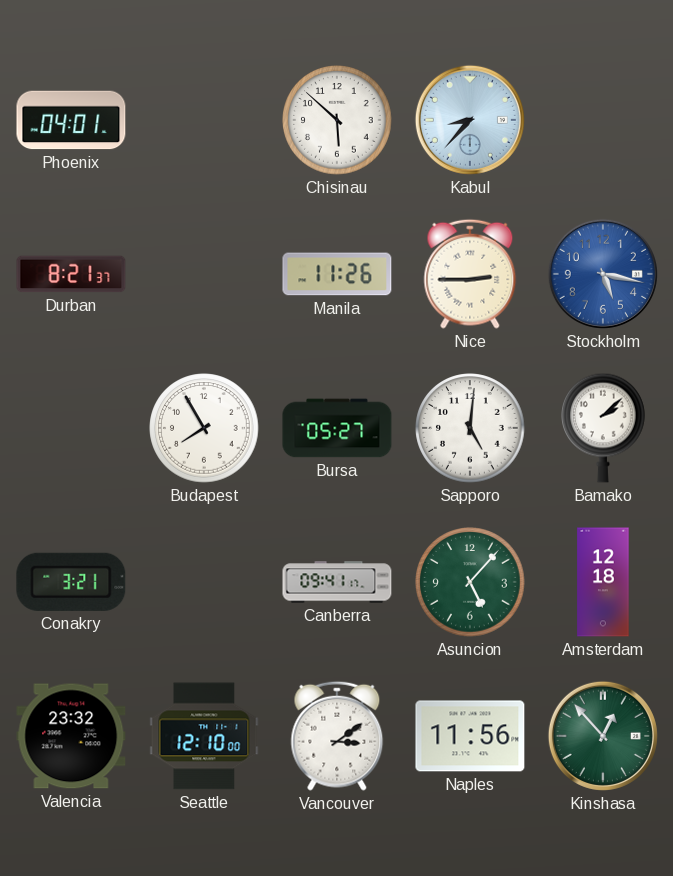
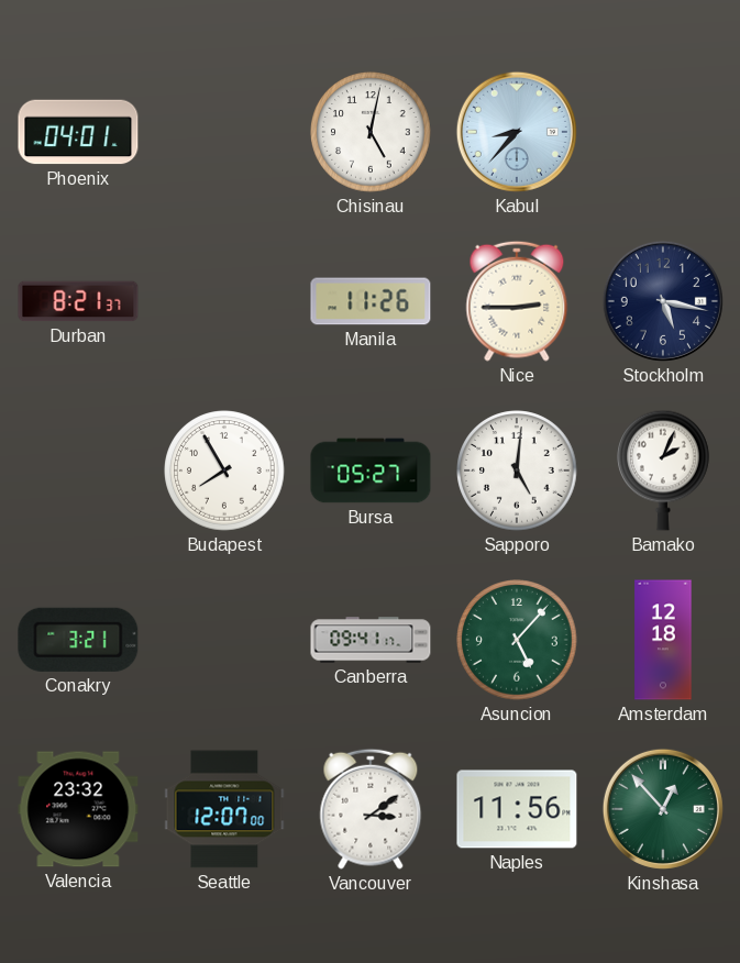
Chisinau: 5:52 -> 5:02 (371, 132)
Stockholm dial: blue -> navy (663, 301)
Bamako: 2:08 -> 2:04 (664, 471)
Seattle: 12:10 -> 12:07 (224, 809)
